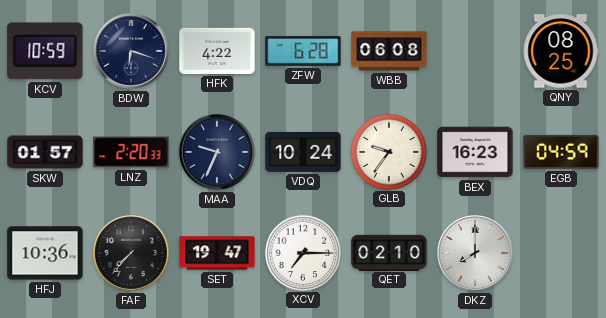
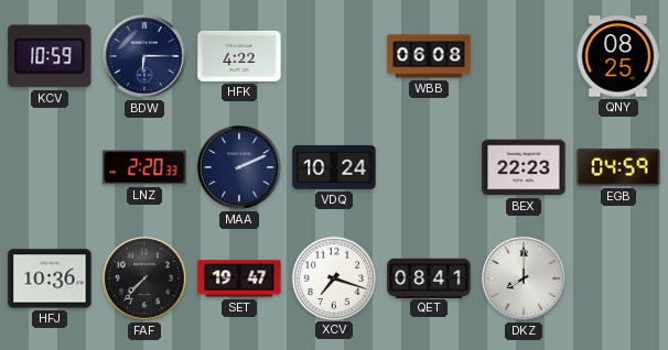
BDW: 6:18 -> 6:15 (146, 57)
ZFW: 6:28 -> none (303, 52)
SKW: 01:57 -> none (45, 152)
MAA: 9:34 -> 2:11 (240, 168)
GLB: 9:36 -> none (388, 151)
BEX: 16:23 -> 22:23 (524, 167)
XCV: 7:15 -> 7:18 (333, 277)
QET: 02:10 -> 08:41 (429, 277)
